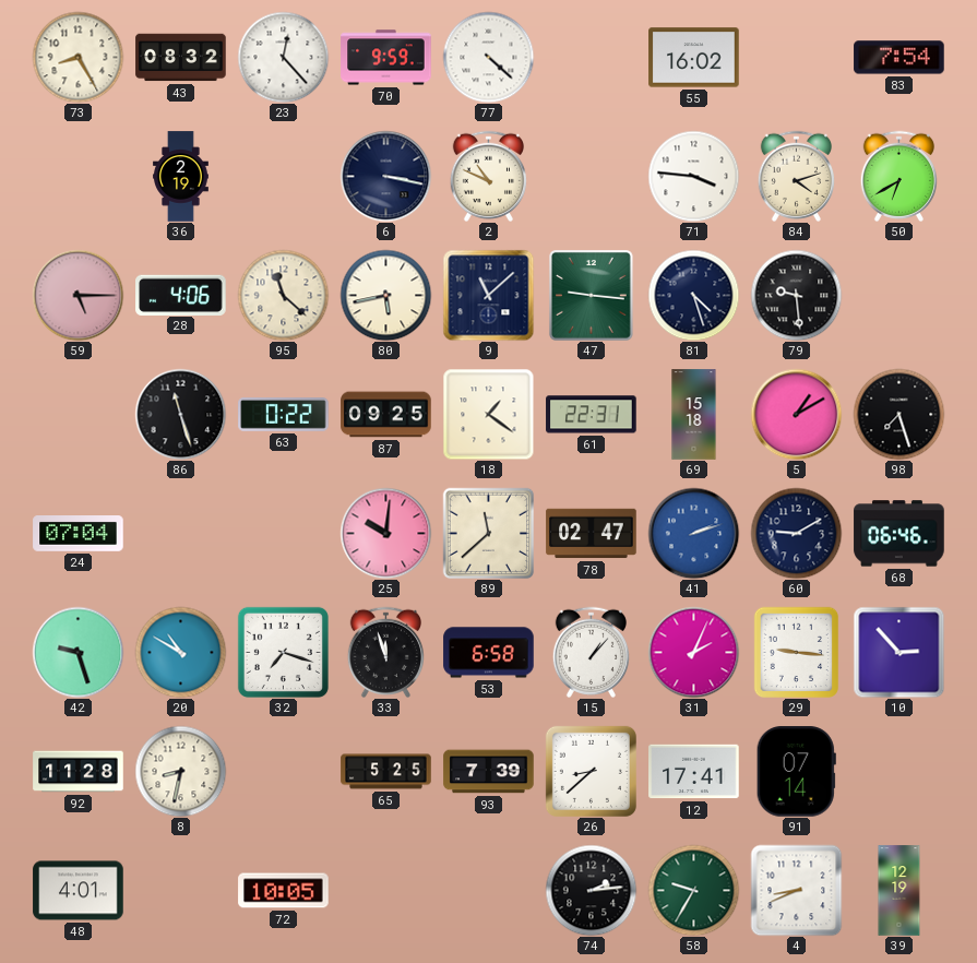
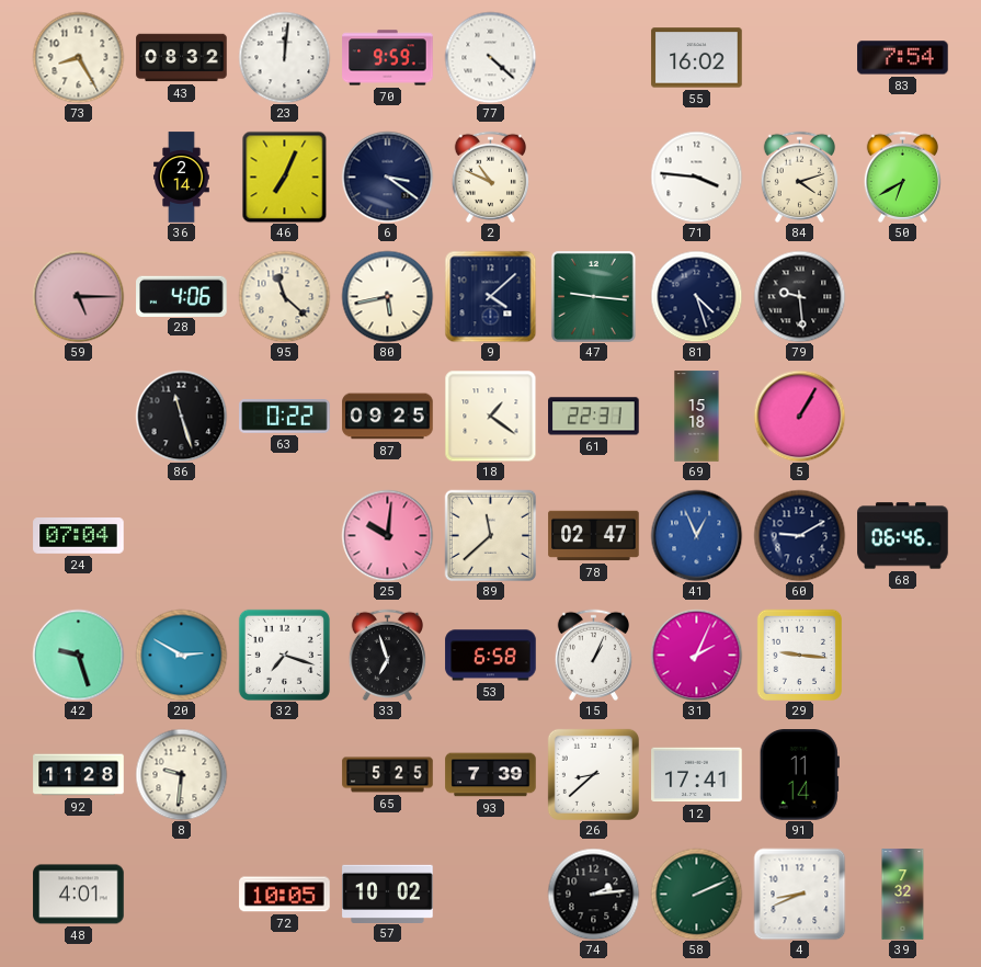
23: 12:23 -> 12:01 (284, 57)
36: 2:19 -> 2:14 (182, 178)
46: none -> 7:04 (285, 177)
6: 3:17 -> 3:21 (387, 177)
9: 11:08 -> 4:08 (490, 296)
5: 1:10 -> 1:05 (799, 416)
98: 7:27 -> none (898, 414)
41: 2:12 -> 12:56 (696, 535)
20: 10:50 -> 2:50 (181, 655)
33: 11:57 -> 6:57 (387, 655)
15: 1:07 -> 1:04 (593, 655)
10: 2:53 -> none (898, 652)
8: 8:32 -> 9:31 (181, 774)
91: 07:14 -> 11:14 (799, 775)
57: none -> 10:02 (388, 894)
58: 9:35 -> 2:11 (696, 894)
39: 12:19 -> 7:32 (903, 895)
